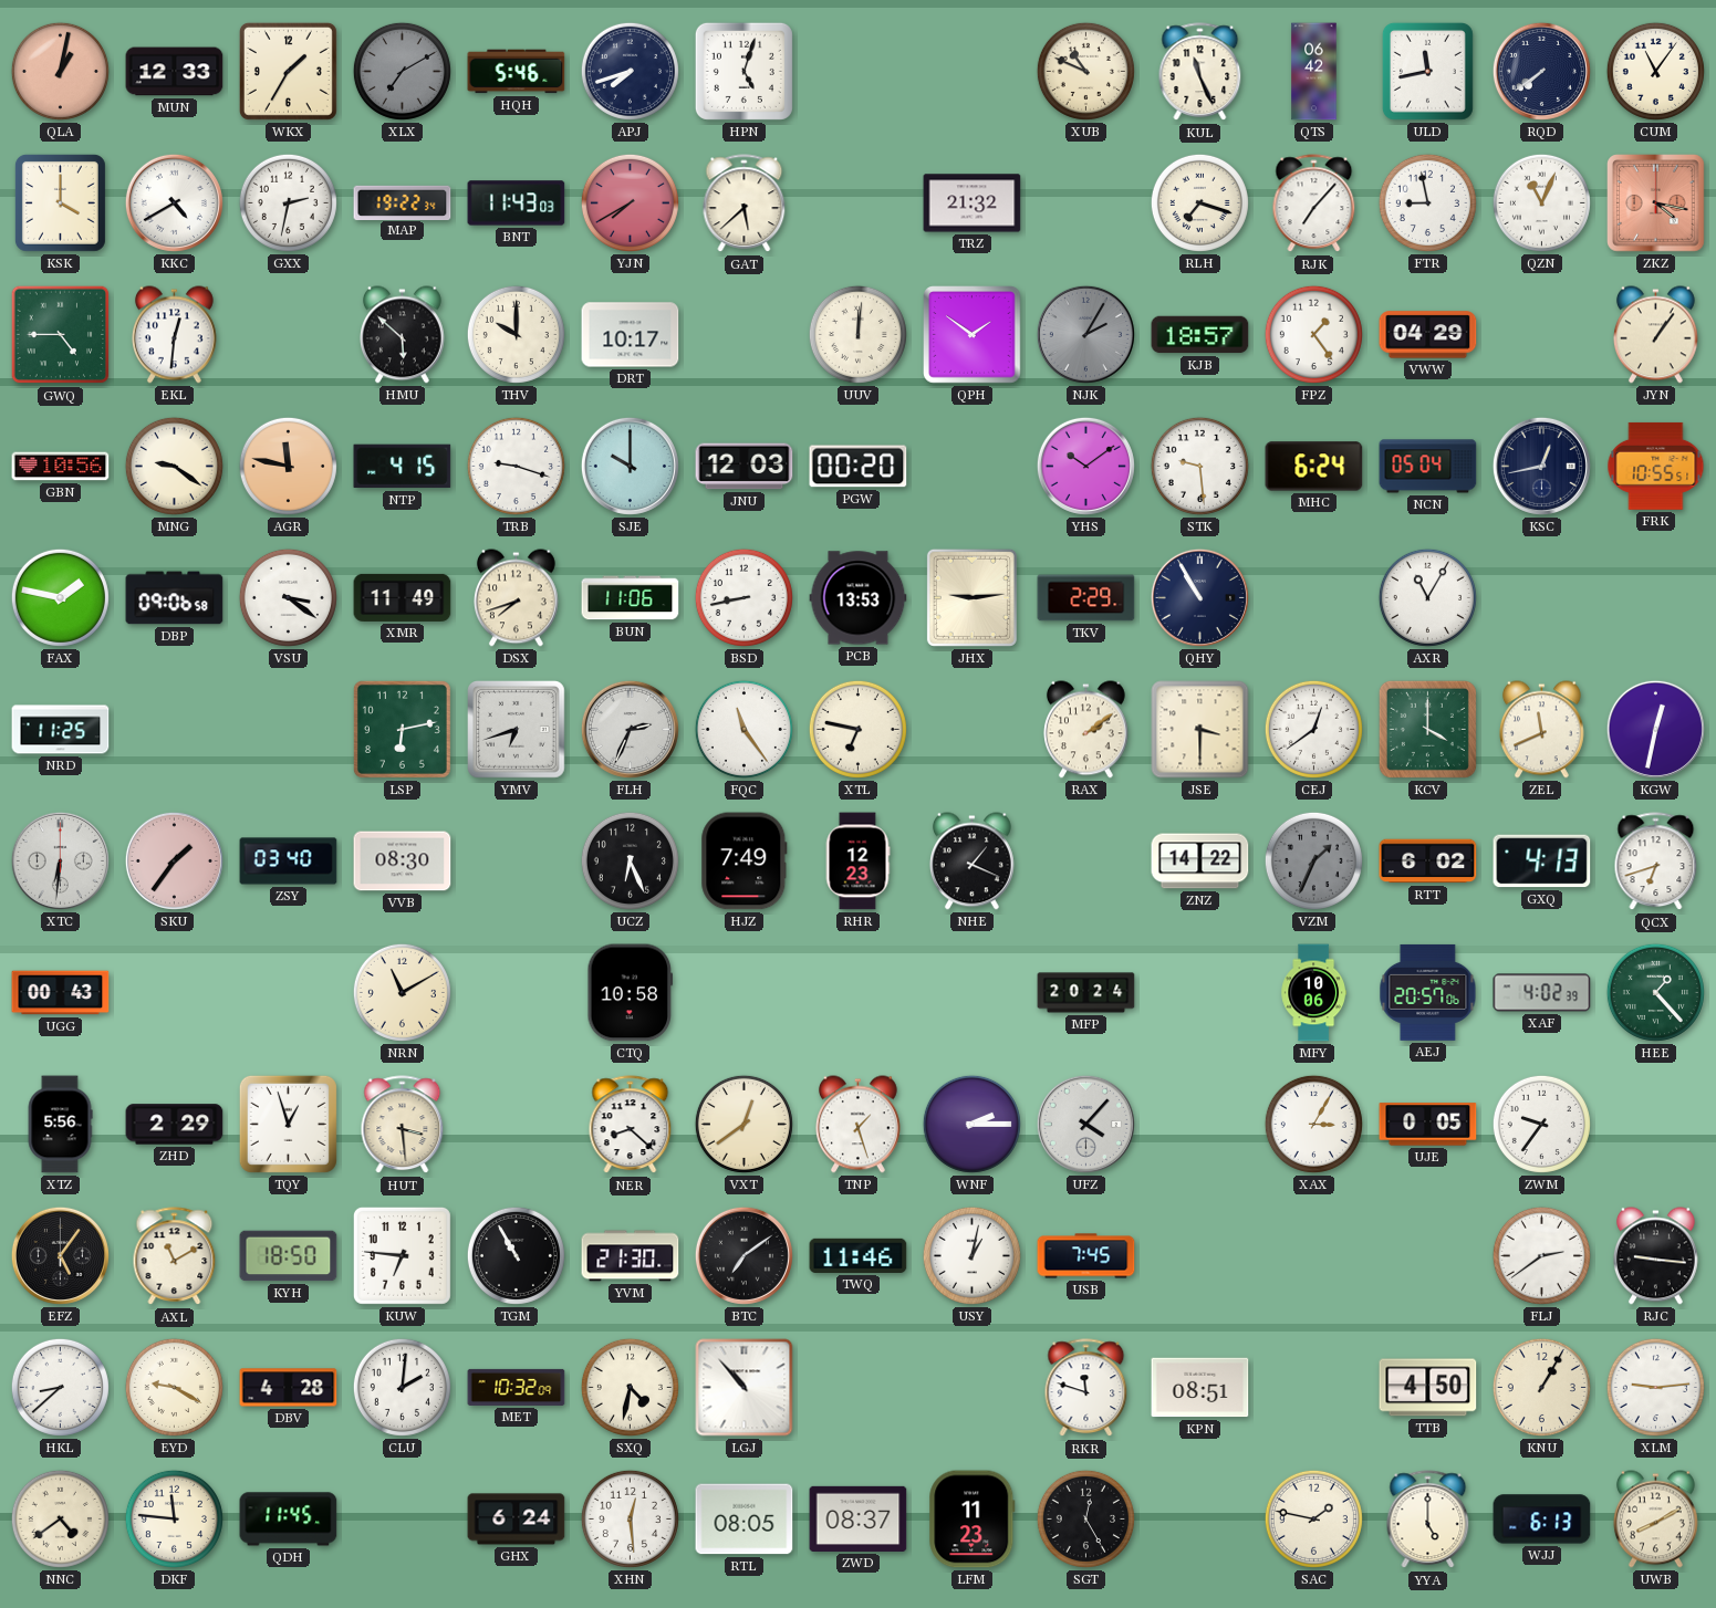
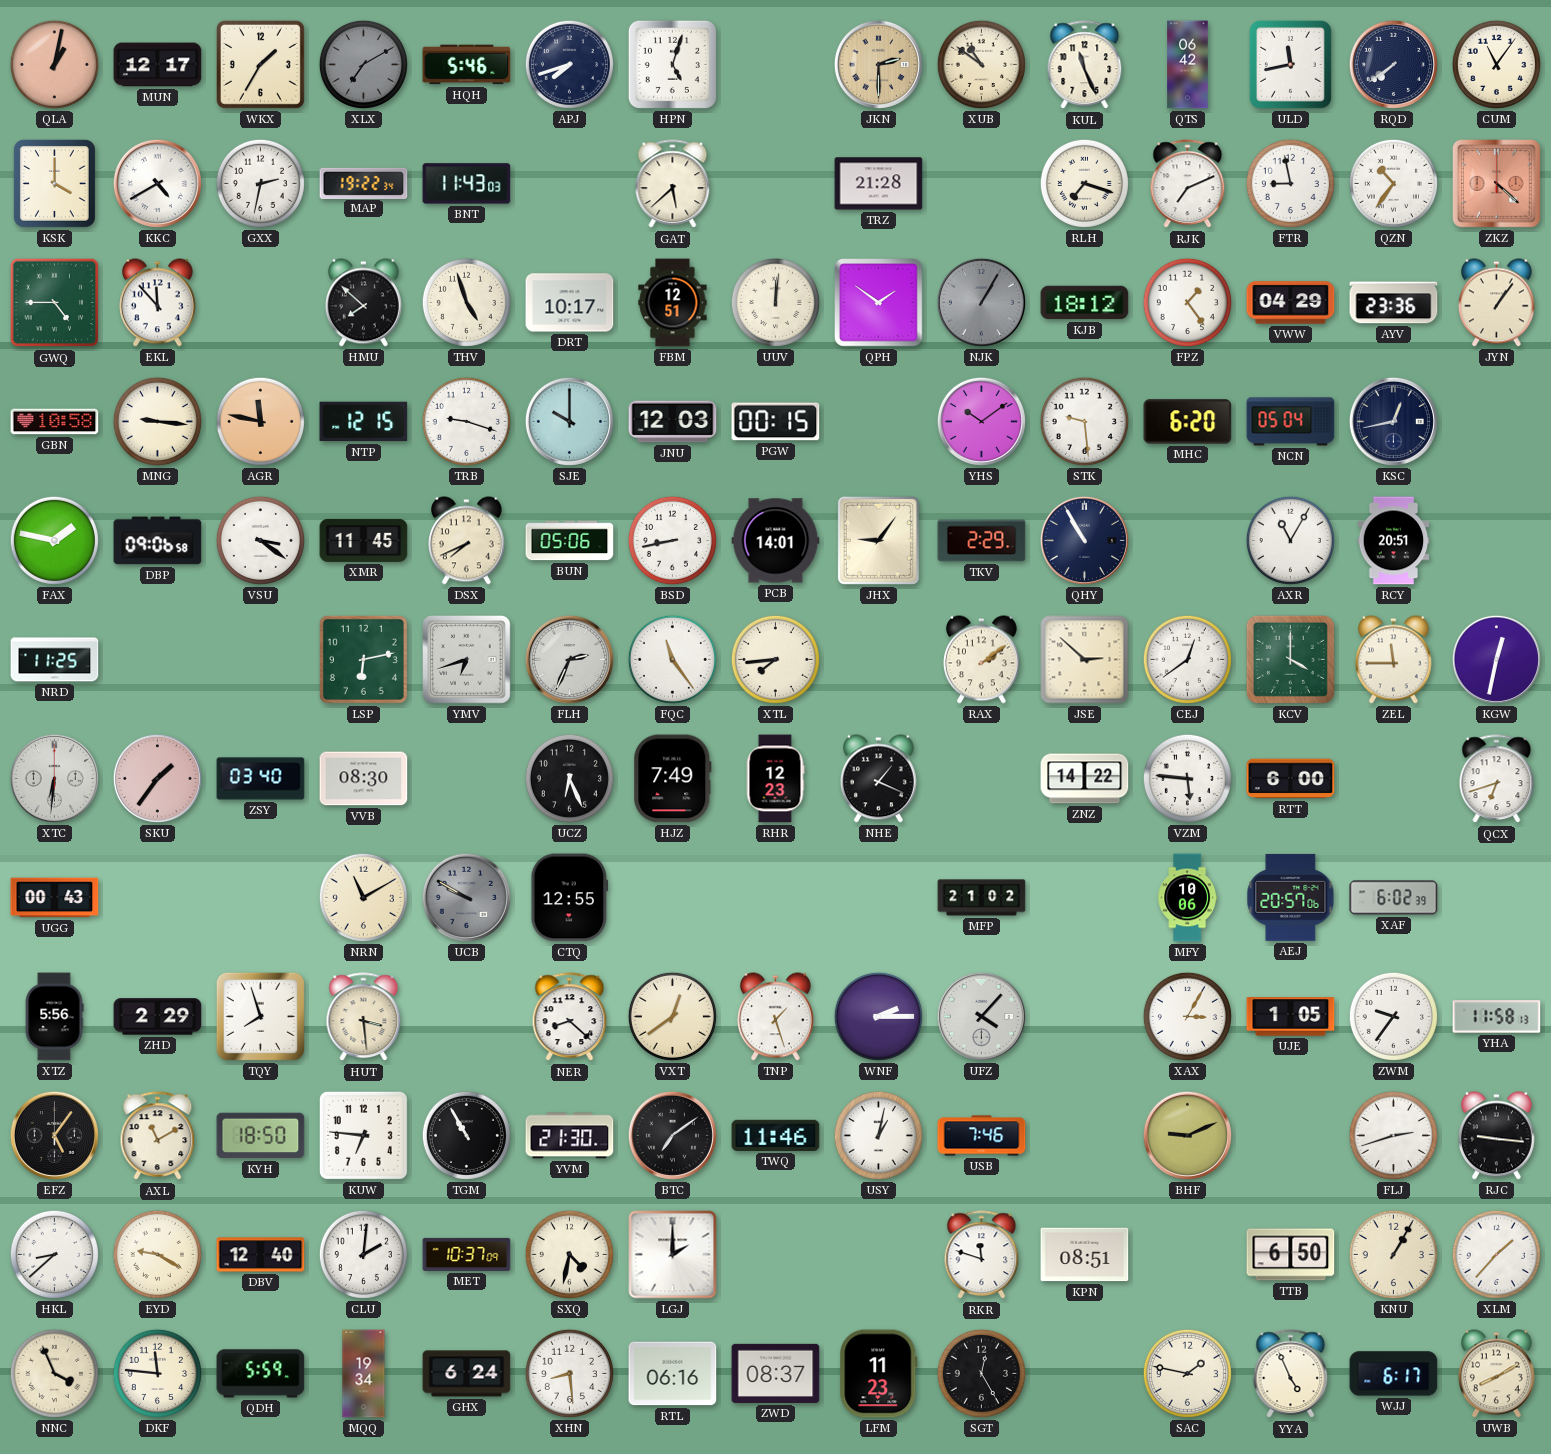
MUN: 12:33 -> 12:17 (158, 65)
JKN: none -> 2:30 (878, 64)
XUB: 10:49 -> 10:51 (981, 64)
YJN: 7:40 -> none (630, 202)
TRZ: 21:32 -> 21:28 (879, 184)
RJK: 7:07 -> 7:11 (1188, 184)
QZN: 11:04 -> 10:36 (1393, 183)
ZKZ: 4:17 -> 4:22 (1497, 184)
EKL: 12:31 -> 11:53 (157, 303)
HMU: 5:52 -> 7:52 (363, 303)
THV: 10:00 -> 4:57 (466, 302)
FBM: none -> 12:51 (673, 303)
NJK: 2:05 -> 1:05 (981, 302)
KJB: 18:57 -> 18:12 (1085, 303)
AYV: none -> 23:36 (1394, 303)
GBN: 10:56 -> 10:58 (55, 422)
MNG: 9:21 -> 9:16 (157, 421)
NTP: 4:15 -> 12:15 (364, 422)
PGW: 00:20 -> 00:15 (776, 422)
MHC: 6:24 -> 6:20 (1188, 422)
FRK: 10:55 -> none (1656, 466)
XMR: 11:49 -> 11:45 (364, 540)
DSX: 7:42 -> 7:41 (466, 541)
BUN: 11:06 -> 05:06 (570, 541)
PCB: 13:53 -> 14:01 (776, 541)
JHX: 9:14 -> 9:06 (878, 540)
RCY: none -> 20:51 (1394, 541)
XTL: 6:47 -> 7:44 (775, 659)
JSE: 3:30 -> 2:52 (1085, 660)
ZEL: 11:41 -> 11:45 (1393, 660)
VZM: 1:34 -> 5:46 (1187, 778)
VZM dial: grey -> white (1187, 778)
RTT: 6:02 -> 6:00 (1291, 779)
GXQ: 4:13 -> none (1542, 862)
UCB: none -> 9:50 (466, 897)
CTQ: 10:58 -> 12:55 (570, 898)
MFP: 20:24 -> 21:02 (982, 898)
XAF: 4:02 -> 6:02 (1394, 898)
HEE: 1:23 -> none (1655, 992)
TQY: 12:57 -> 7:57 (260, 1016)
UJE: 0:05 -> 1:05 (1291, 1017)
YHA: none -> 11:58 (1497, 1017)
USB: 7:45 -> 7:46 (982, 1136)
BHF: none -> 9:11 (1187, 1135)
FLJ: 2:39 -> 2:42 (1393, 1135)
DBV: 4:28 -> 12:40 (261, 1255)
MET: 10:32 -> 10:37 (467, 1254)
LGJ: 10:53 -> 2:00 (673, 1255)
TTB: 4:50 -> 6:50 (1291, 1255)
XLM: 9:14 -> 1:37 (1496, 1254)
NNC: 4:39 -> 3:56 (54, 1373)
QDH: 11:45 -> 5:59 (261, 1374)
MQQ: none -> 19:34 (364, 1374)
XHN: 12:29 -> 8:29 (569, 1373)
RTL: 08:05 -> 06:16 (673, 1374)
YYA: 5:00 -> 4:56 (1291, 1374)
WJJ: 6:13 -> 6:17 (1394, 1374)
